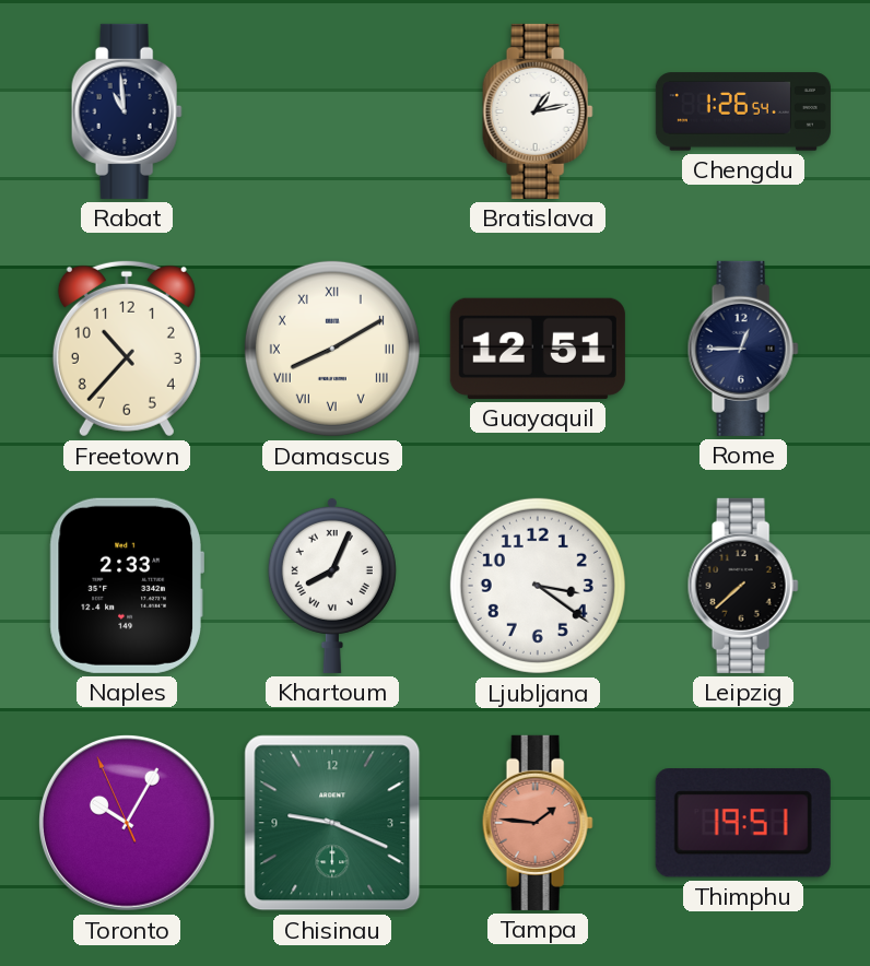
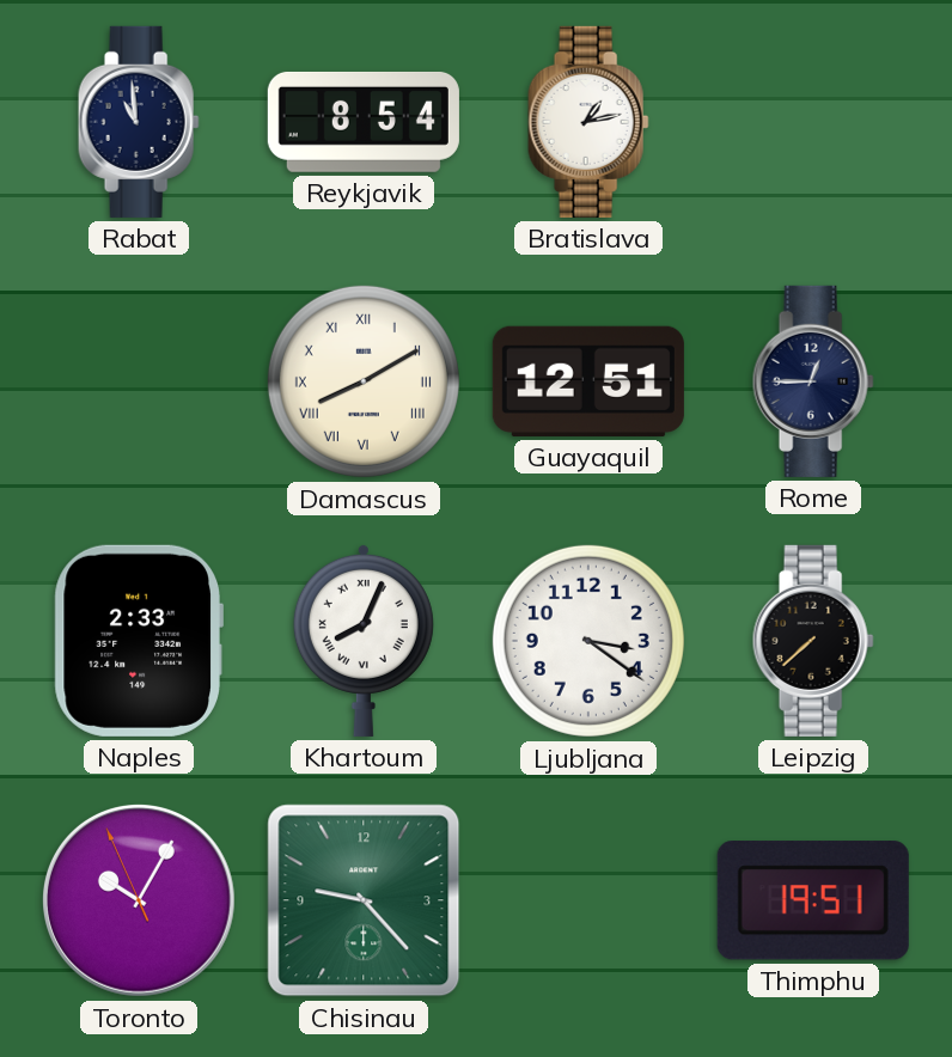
Reykjavik: none -> 8:54 (364, 122)
Chengdu: 1:26 -> none (743, 111)
Freetown: 10:37 -> none (127, 349)
Chisinau: 9:19 -> 9:23 (364, 900)
Tampa: 1:46 -> none (538, 823)
